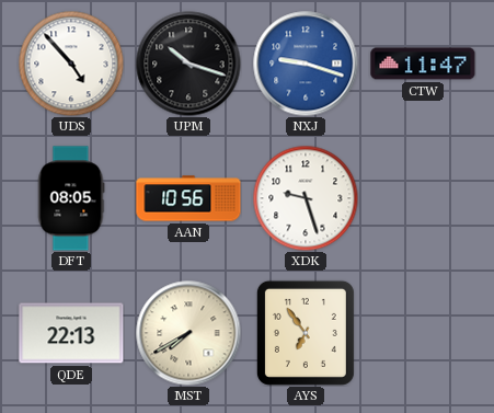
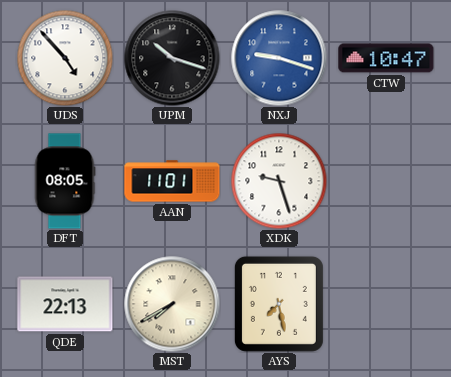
CTW: 11:47 -> 10:47 (386, 58)
AAN: 10:56 -> 11:01 (172, 181)
AYS: 6:54 -> 7:28 (279, 304)
